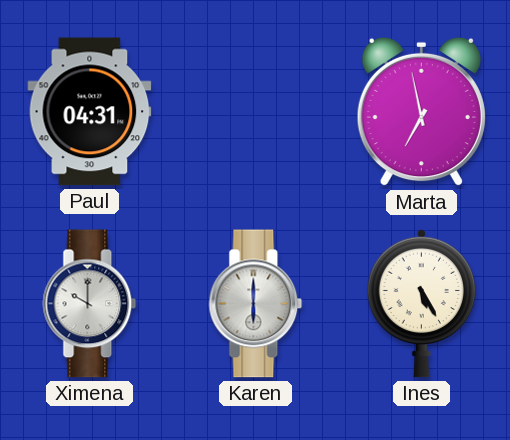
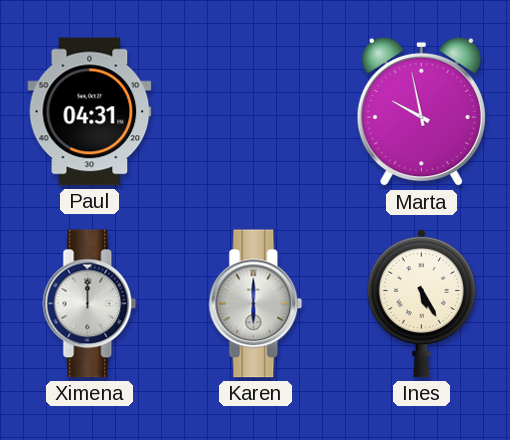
Marta: 6:58 -> 9:58 (421, 112)
Ximena: 10:00 -> 12:00 (90, 304)
